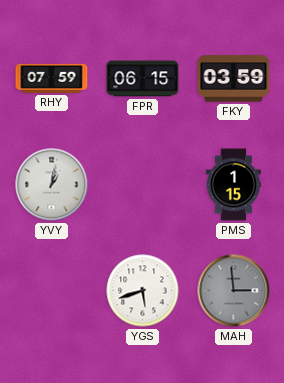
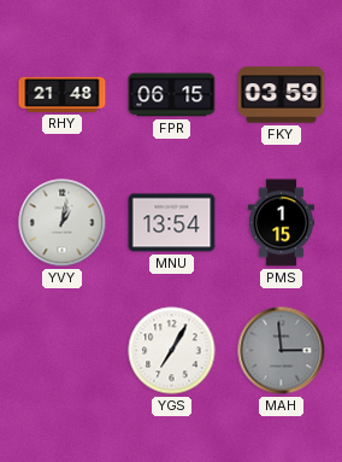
RHY: 07:59 -> 21:48 (63, 94)
MNU: none -> 13:54 (172, 223)
YGS: 5:42 -> 7:05 (172, 351)
